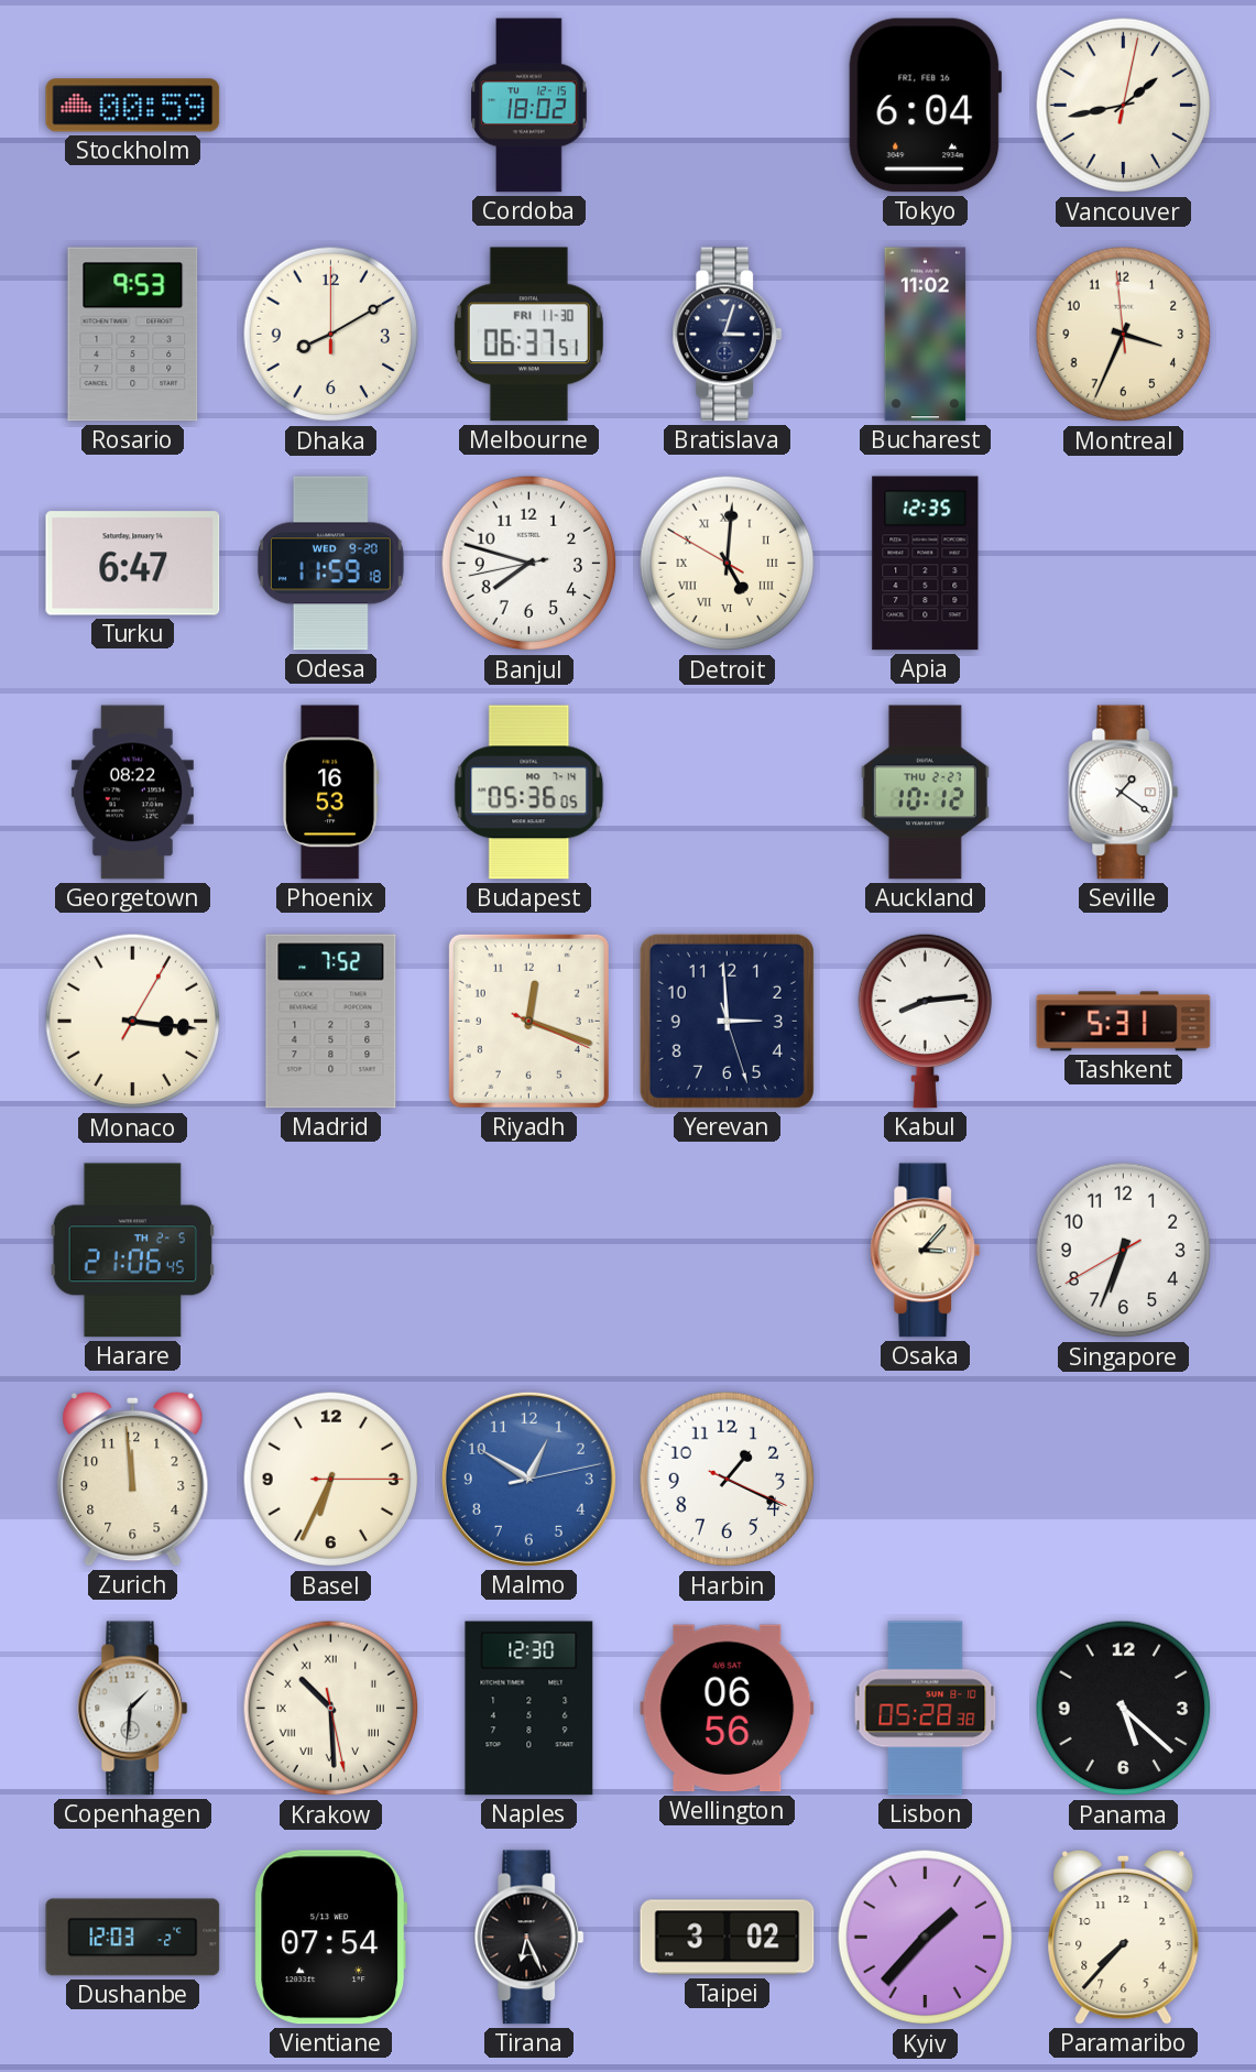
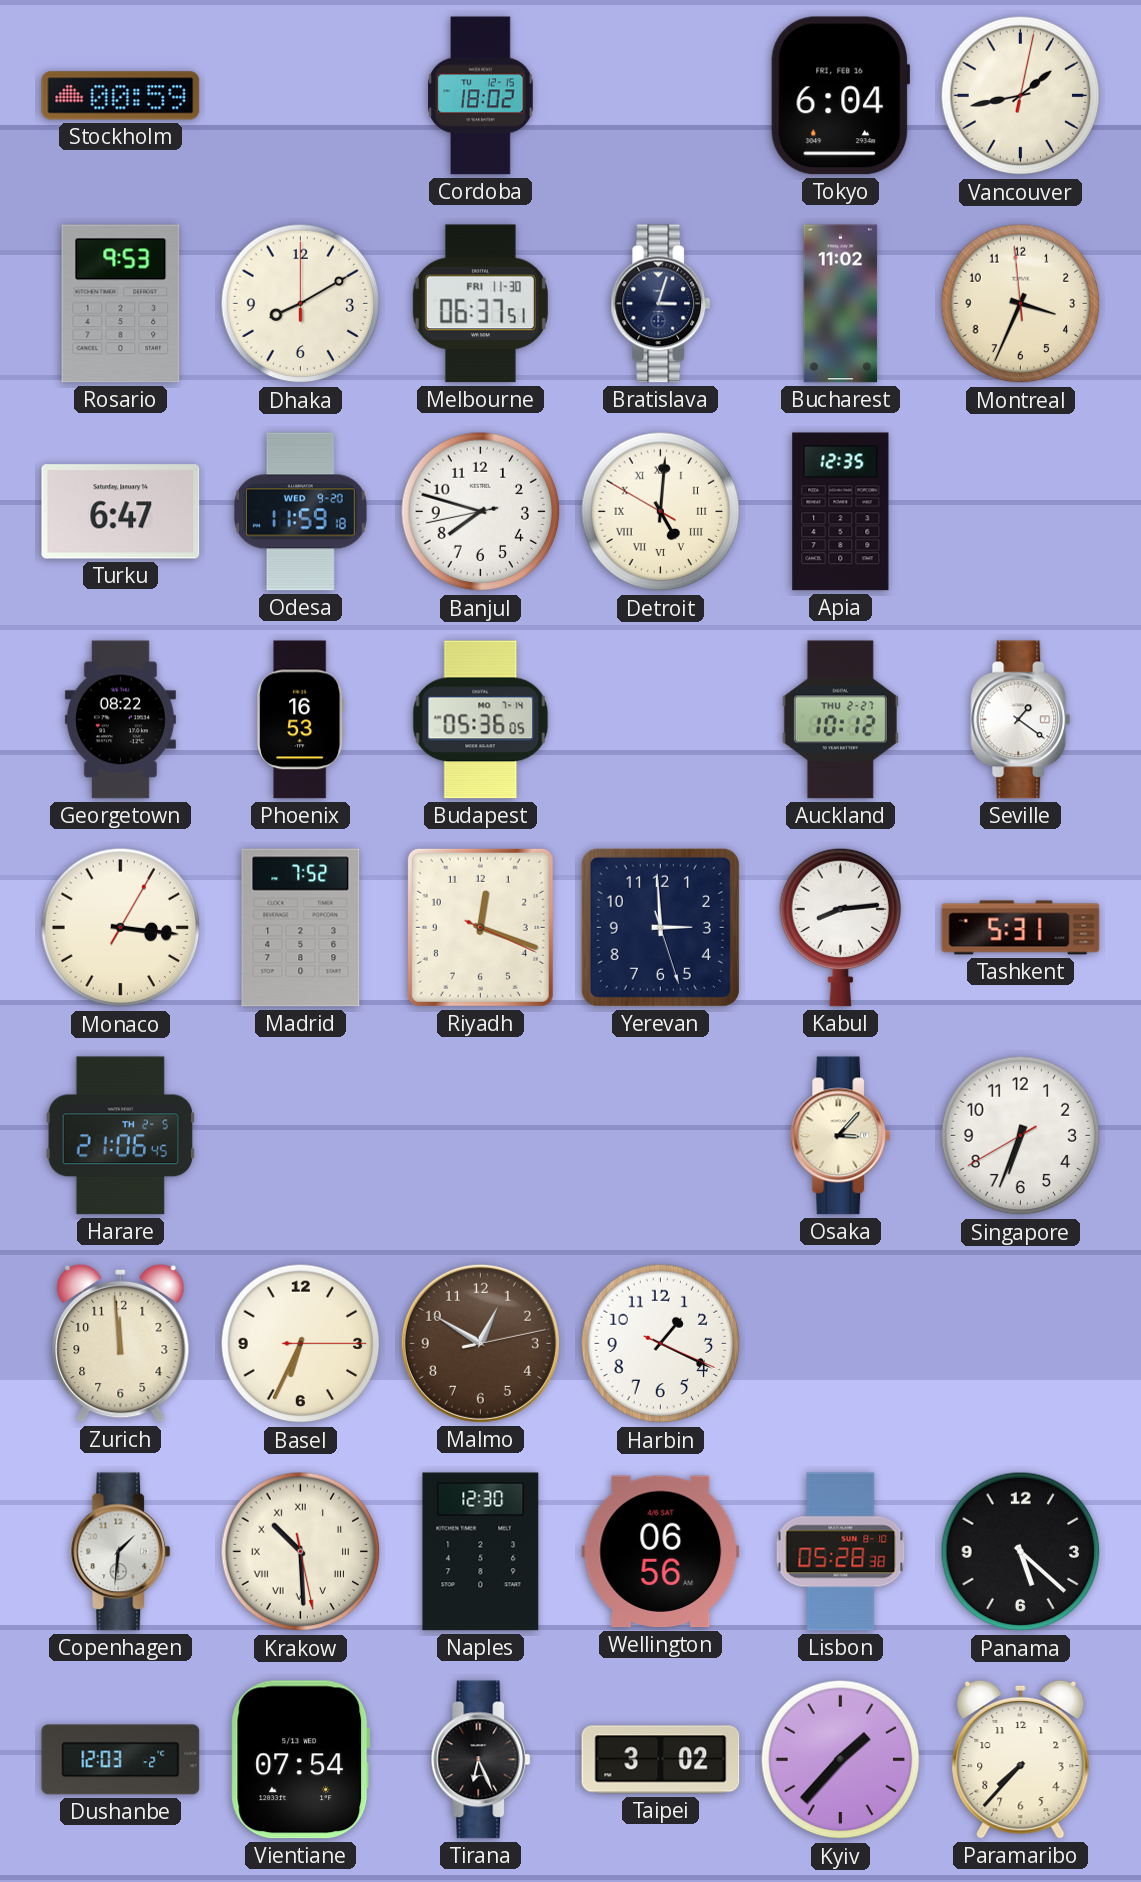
Malmo dial: blue -> brown (480, 1343)
